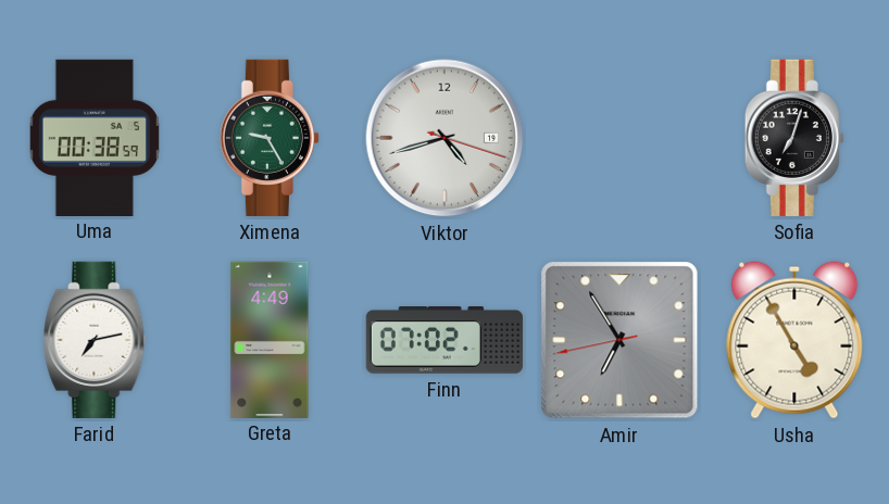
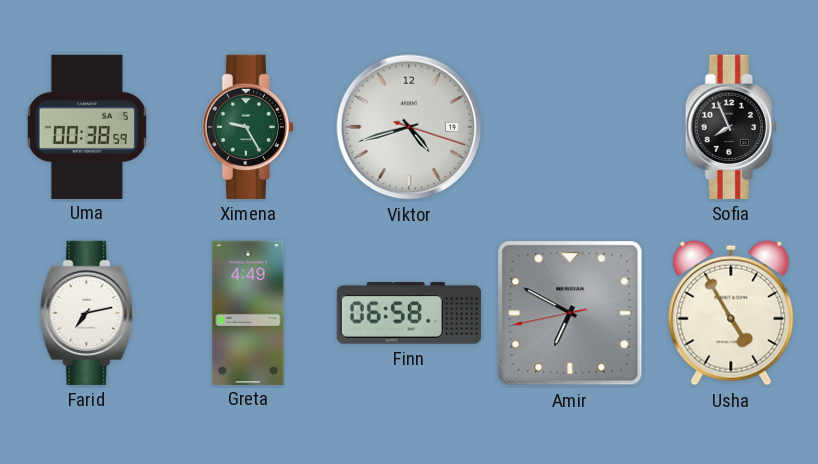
Sofia: 7:03 -> 7:56 (731, 127)
Finn: 07:02 -> 06:58 (409, 313)
Amir: 6:54 -> 6:49 (570, 313)
